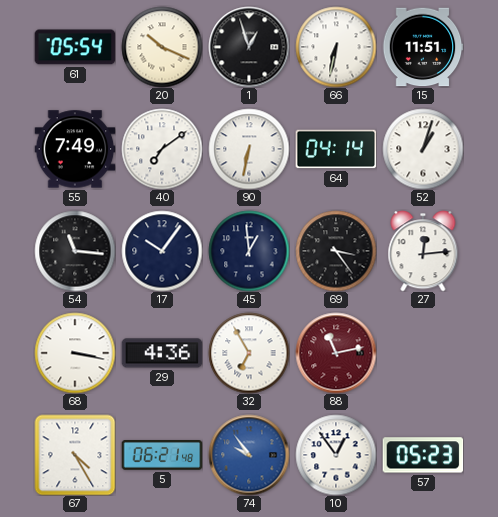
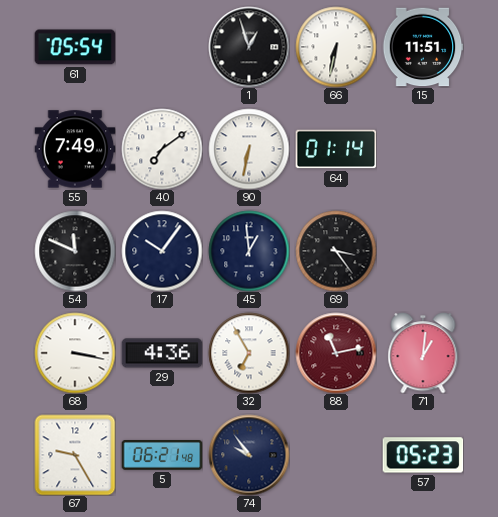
20: 10:19 -> none (162, 47)
64: 04:14 -> 01:14 (336, 149)
52: 1:03 -> none (423, 149)
54: 11:16 -> 11:49 (75, 251)
27: 12:14 -> none (423, 251)
71: none -> 1:01 (423, 353)
67: 4:25 -> 9:25 (75, 455)
74 dial: blue -> navy (249, 455)
10: 12:54 -> none (336, 455)
